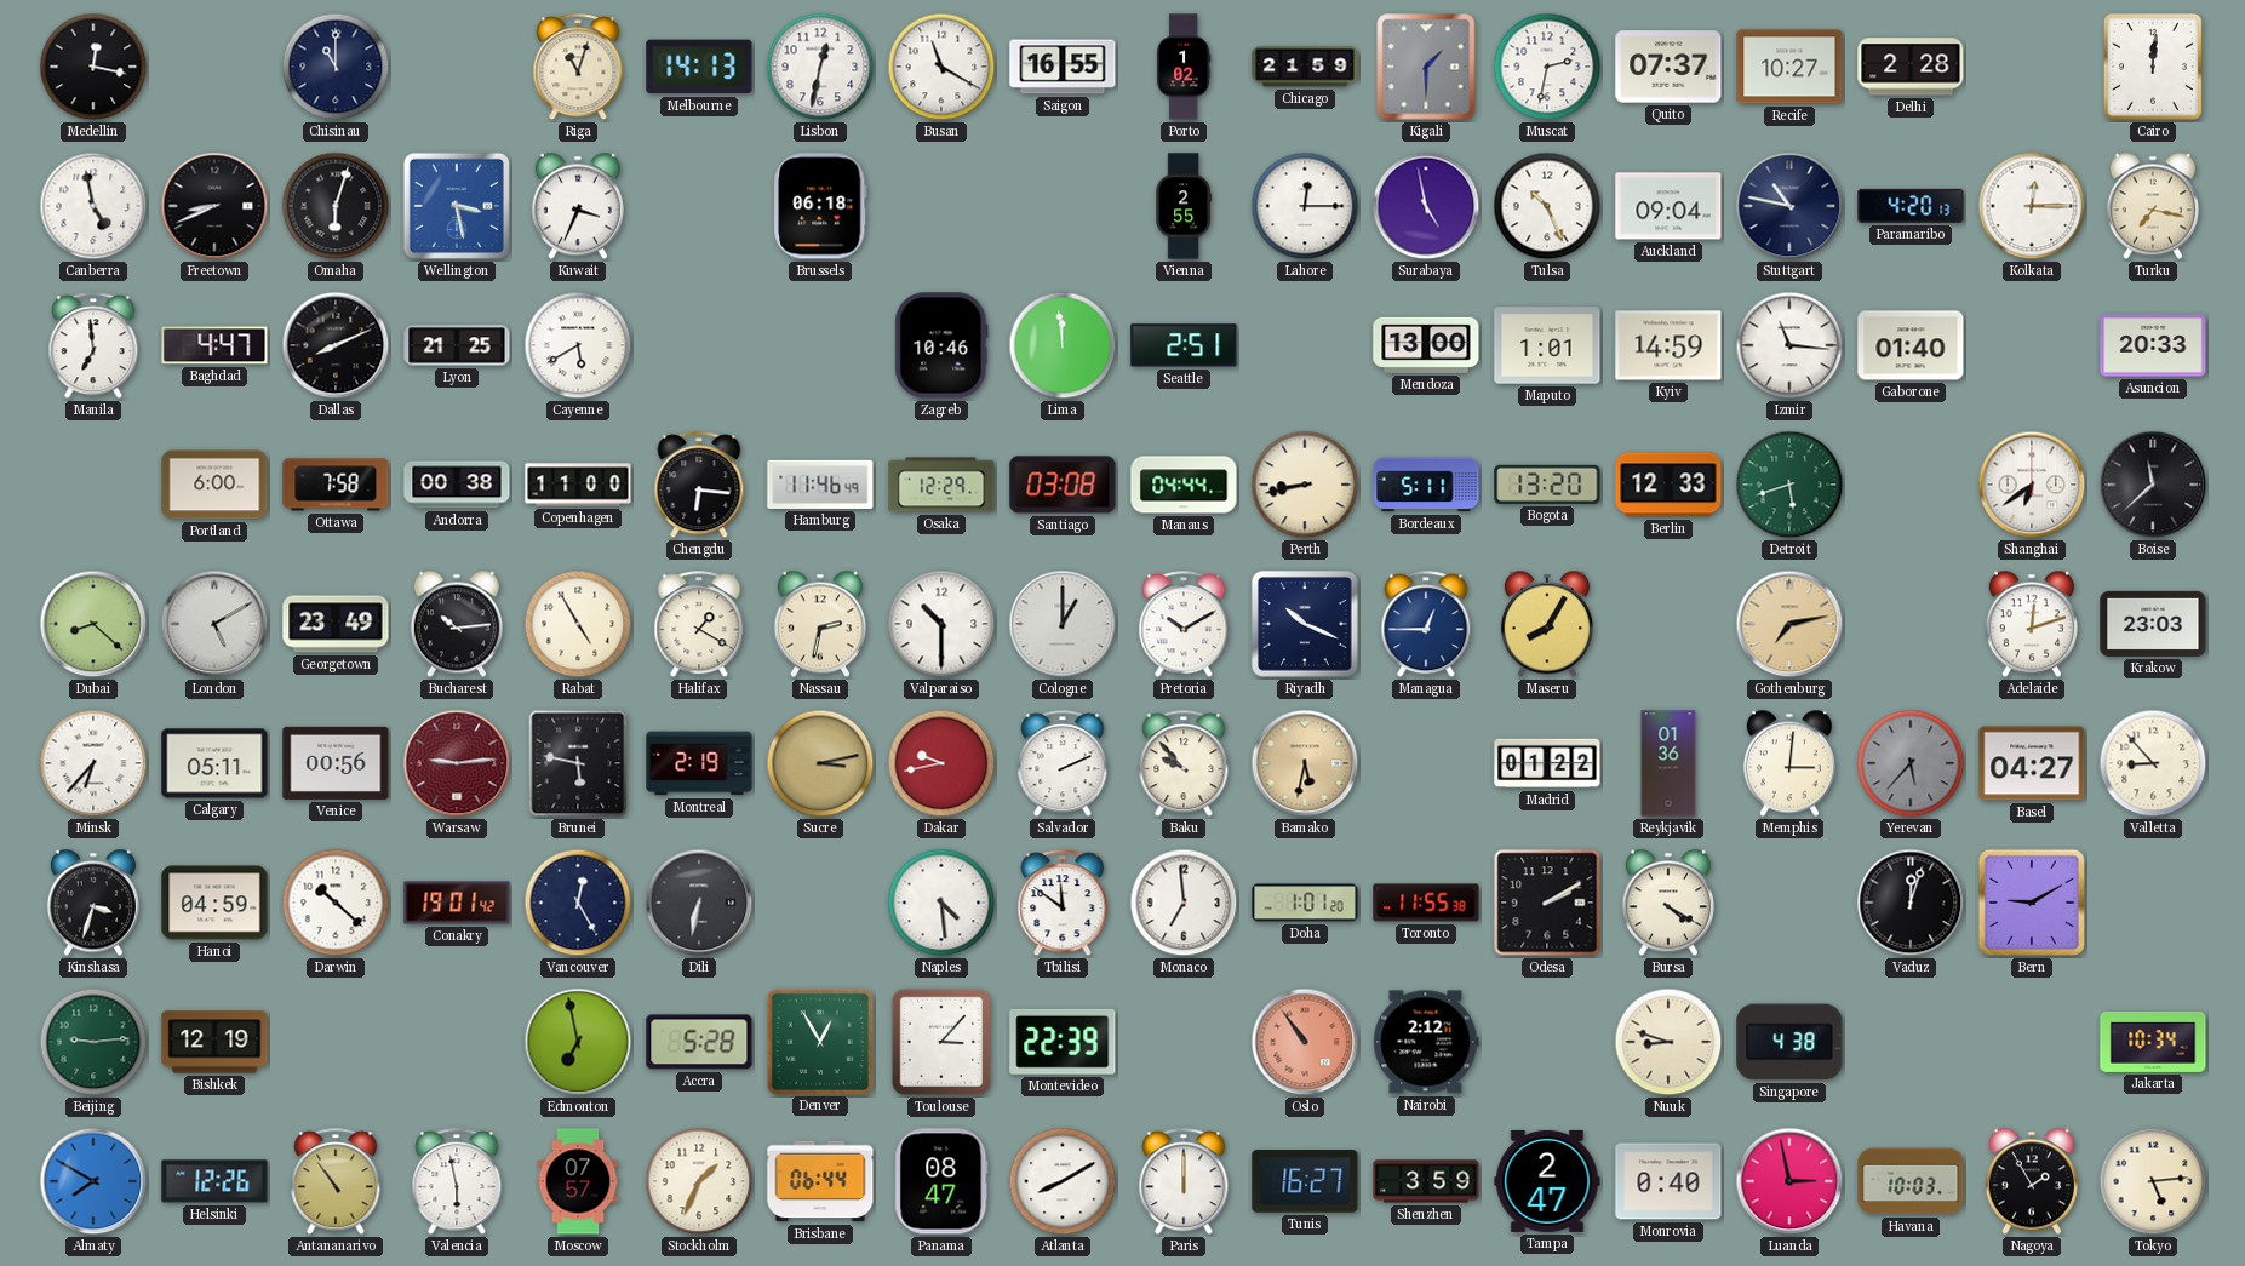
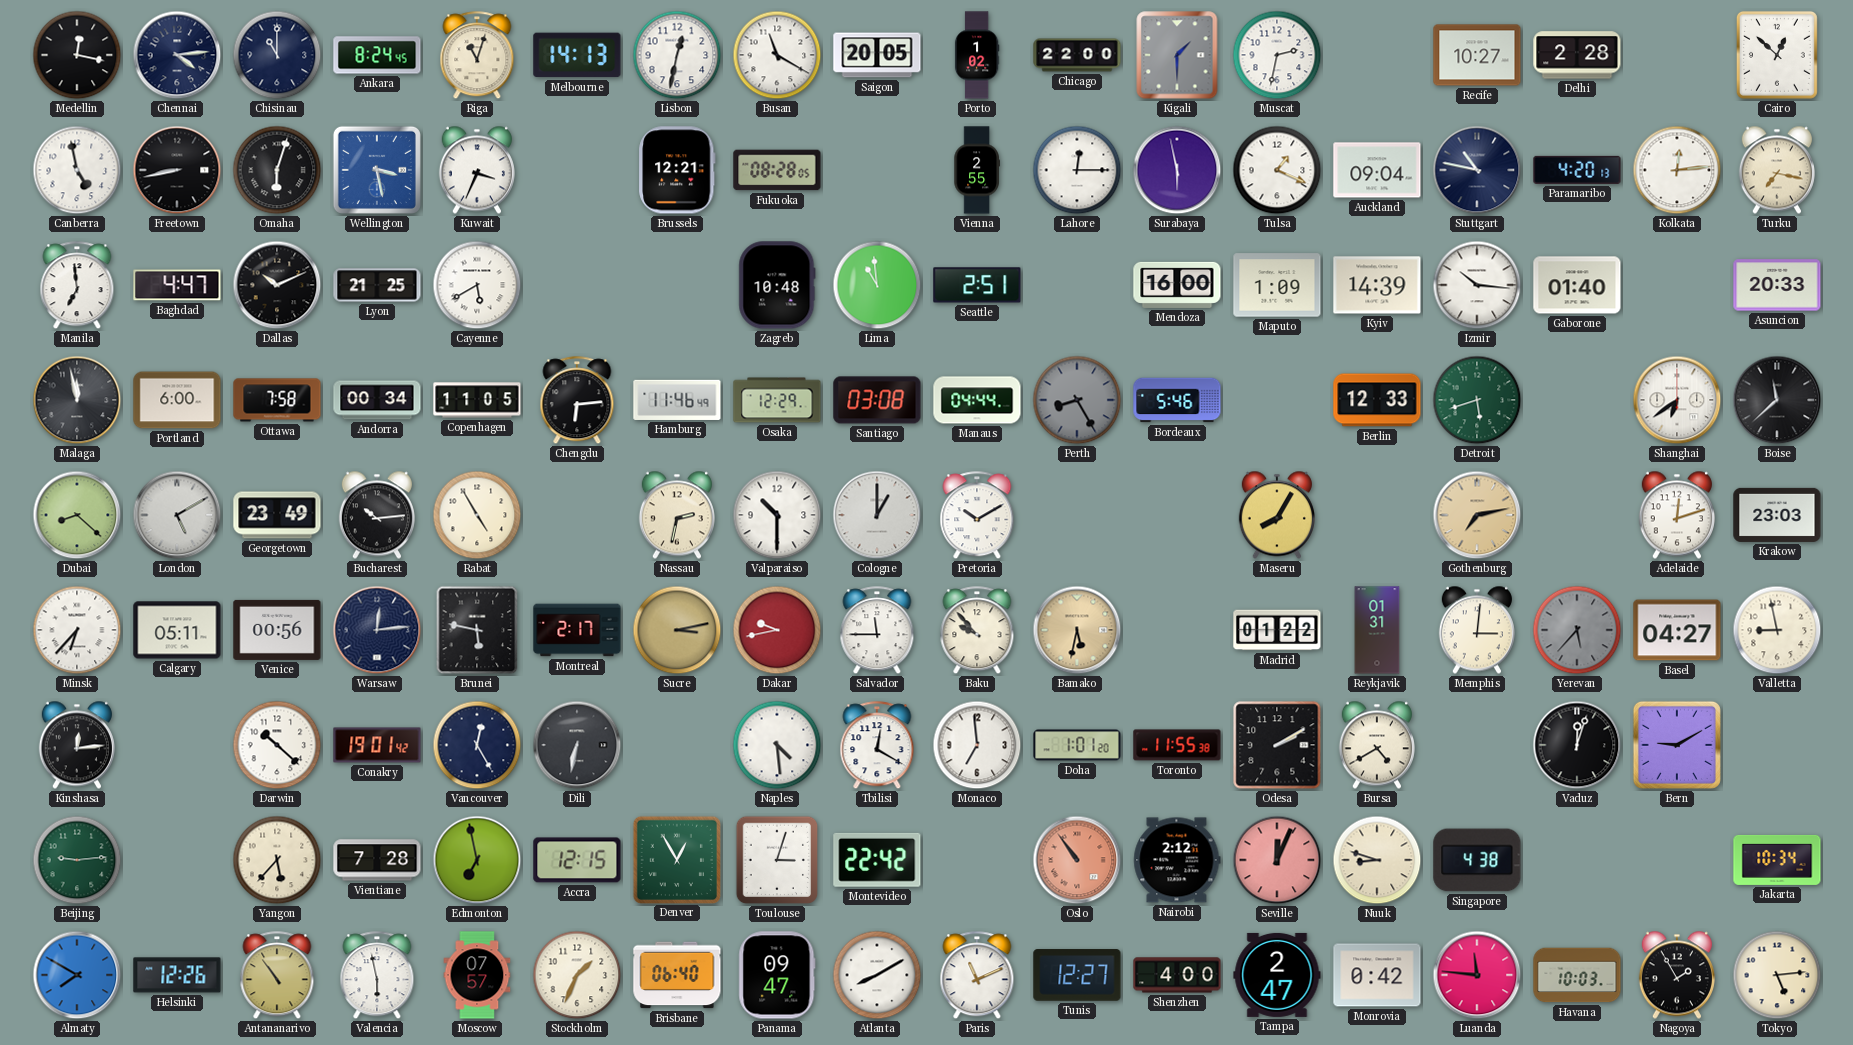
Chennai: none -> 4:14 (177, 55)
Ankara: none -> 8:24 (377, 55)
Saigon: 16:55 -> 20:05 (877, 55)
Chicago: 21:59 -> 22:00 (1077, 55)
Quito: 07:37 -> none (1668, 67)
Cairo: 12:01 -> 12:52 (1777, 55)
Freetown: 8:41 -> 8:43 (177, 170)
Brussels: 06:18 -> 12:21 (677, 170)
Fukuoka: none -> 08:28 (777, 170)
Surabaya: 4:58 -> 5:58 (1177, 170)
Tulsa: 10:26 -> 1:19 (1277, 170)
Kolkata: 12:15 -> 12:14 (1677, 170)
Dallas: 8:11 -> 10:11 (277, 285)
Zagreb: 10:46 -> 10:48 (777, 285)
Lima: 11:59 -> 10:59 (877, 285)
Mendoza: 13:00 -> 16:00 (1177, 285)
Maputo: 1:01 -> 1:09 (1277, 285)
Kyiv: 14:59 -> 14:39 (1377, 285)
Izmir: 11:16 -> 10:16 (1477, 285)
Malaga: none -> 11:58 (77, 400)
Andorra: 00:38 -> 00:34 (377, 400)
Copenhagen: 11:00 -> 11:05 (477, 400)
Chengdu: 6:16 -> 6:14 (577, 401)
Perth: 8:43 -> 8:25 (1077, 400)
Perth dial: cream -> grey (1077, 400)
Bordeaux: 5:11 -> 5:46 (1177, 400)
Bogota: 13:20 -> none (1547, 485)
Halifax: 1:20 -> none (699, 625)
Riyadh: 10:19 -> none (1306, 625)
Managua: 12:45 -> none (1426, 625)
Warsaw: 9:14 -> 12:14 (377, 630)
Warsaw dial: burgundy -> navy (377, 630)
Montreal: 2:19 -> 2:17 (577, 630)
Salvador: 2:11 -> 11:45 (877, 631)
Reykjavik: 01:36 -> 01:31 (1377, 630)
Valletta: 8:53 -> 8:58 (1777, 630)
Kinshasa: 3:33 -> 12:14 (77, 745)
Hanoi: 04:59 -> none (214, 903)
Tbilisi: 11:51 -> 12:20 (877, 746)
Bursa: 4:20 -> 4:40 (1377, 745)
Bishkek: 12:19 -> none (214, 1042)
Yangon: none -> 5:37 (277, 860)
Vientiane: none -> 7:28 (377, 860)
Accra: 5:28 -> 12:15 (577, 860)
Toulouse: 3:07 -> 3:03 (777, 860)
Montevideo: 22:39 -> 22:42 (877, 860)
Seville: none -> 12:04 (1277, 860)
Brisbane: 06:44 -> 06:40 (677, 975)
Panama: 08:47 -> 09:47 (777, 975)
Paris: 12:00 -> 11:11 (977, 976)
Tunis: 16:27 -> 12:27 (1077, 975)
Shenzhen: 3:59 -> 4:00 (1177, 975)
Monrovia: 0:40 -> 0:42 (1377, 975)
Luanda: 2:58 -> 11:46 (1477, 975)
